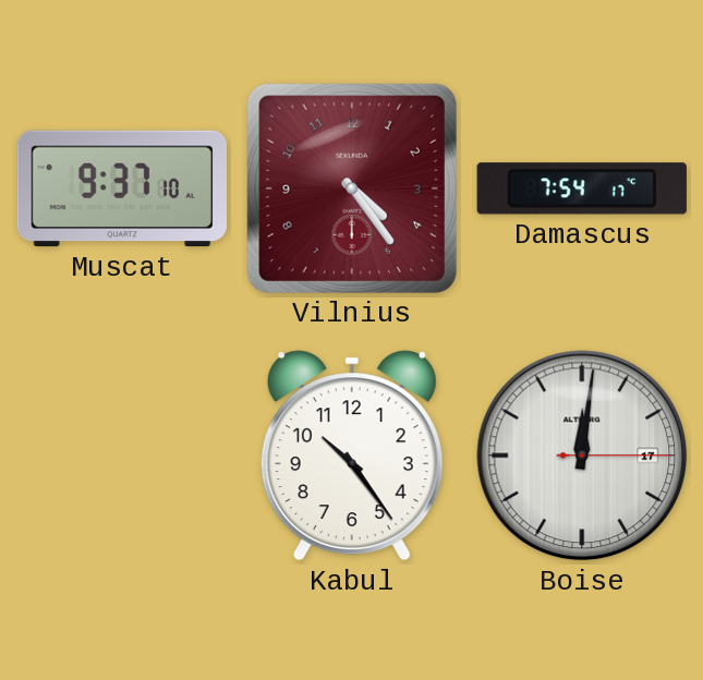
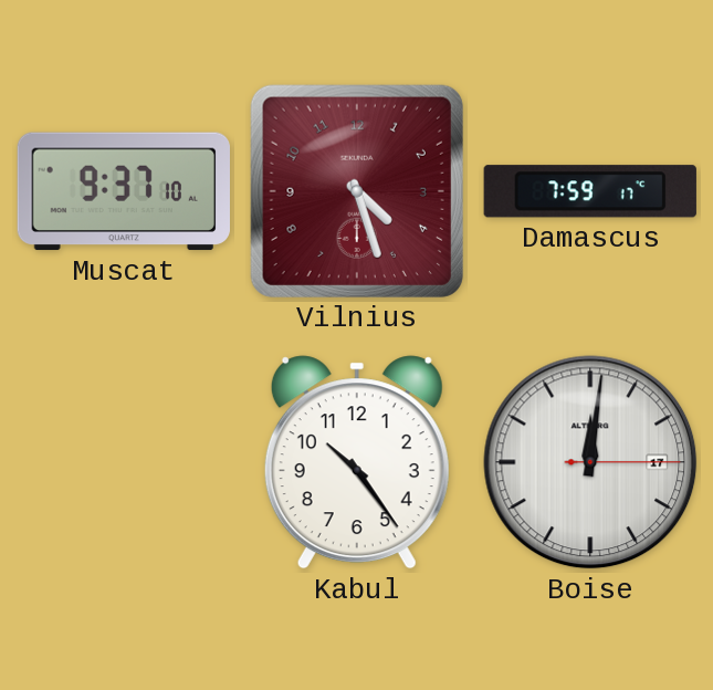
Vilnius: 4:24 -> 4:27 (357, 191)
Damascus: 7:54 -> 7:59 (590, 191)
